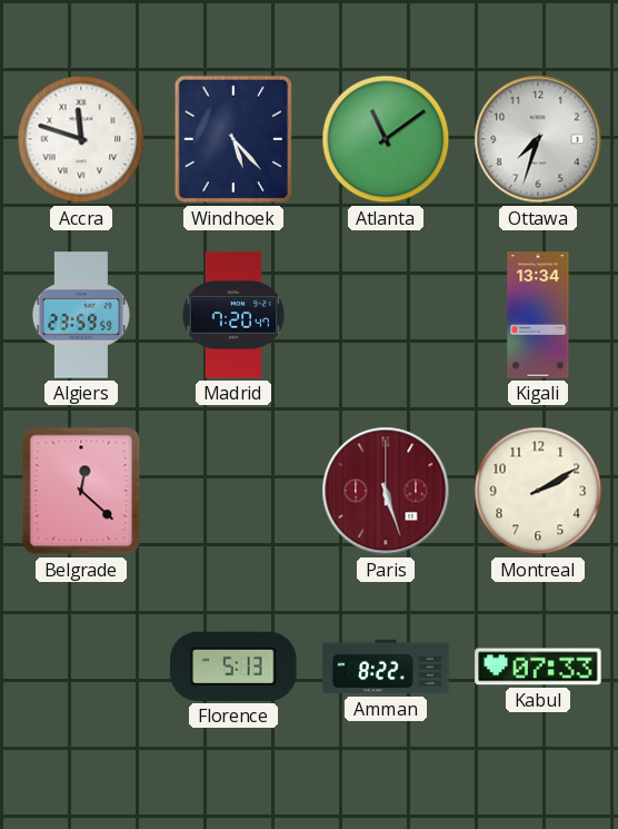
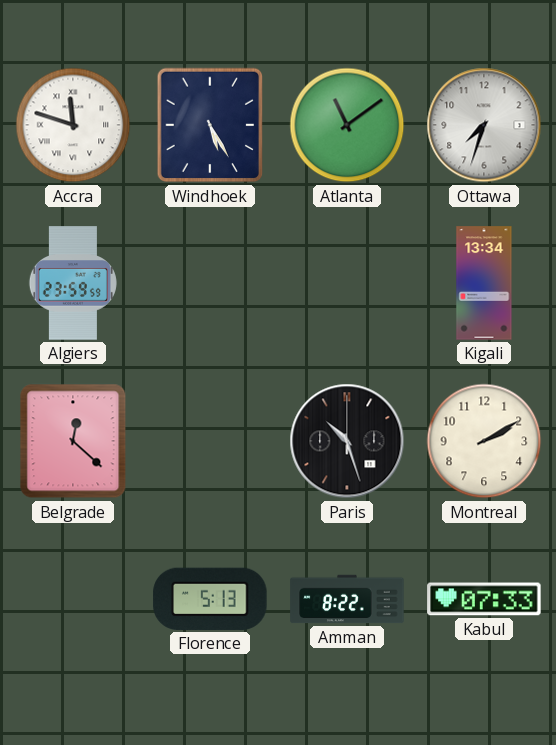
Windhoek: 5:23 -> 5:25 (210, 125)
Madrid: 7:20 -> none (233, 315)
Paris: 5:27 -> 10:27 (347, 441)
Paris dial: burgundy -> black (347, 441)
